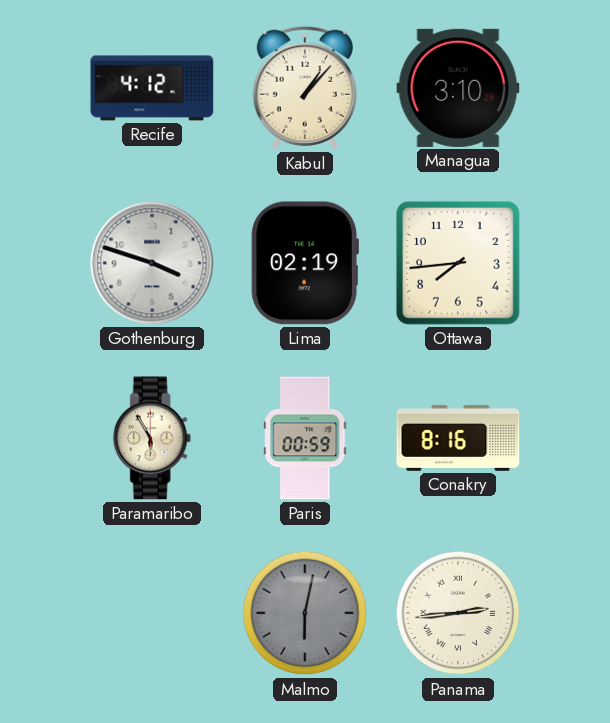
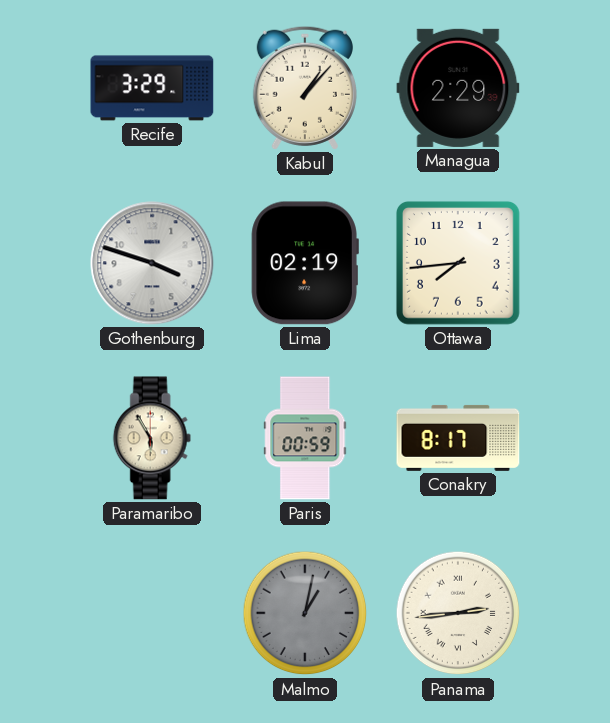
Recife: 4:12 -> 3:29 (152, 88)
Managua: 3:10 -> 2:29 (458, 88)
Conakry: 8:16 -> 8:17 (458, 438)
Malmo: 6:02 -> 1:02 (305, 613)
